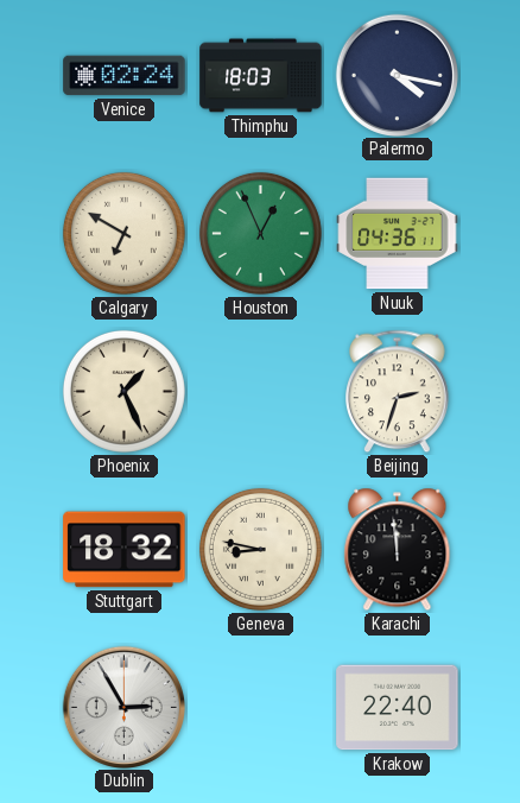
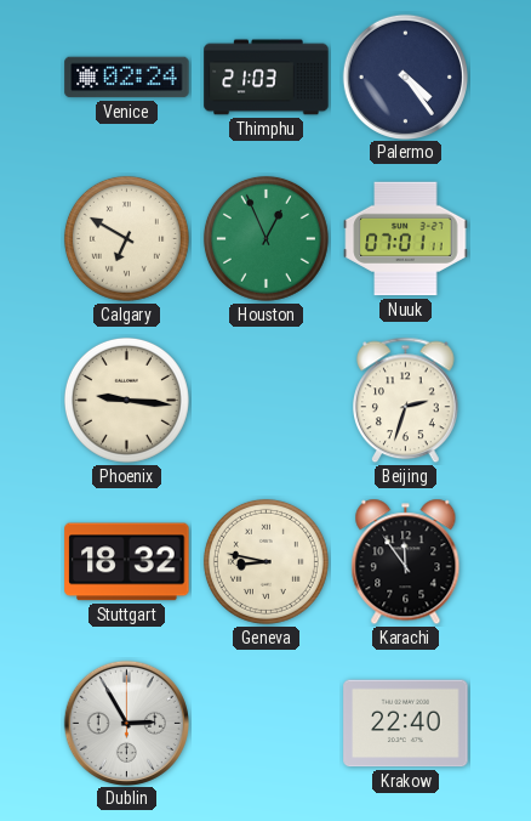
Thimphu: 18:03 -> 21:03 (267, 78)
Palermo: 4:17 -> 4:24 (405, 77)
Nuuk: 04:36 -> 07:01 (406, 239)
Phoenix: 1:26 -> 9:16 (126, 400)
Karachi: 11:59 -> 11:54 (406, 562)
